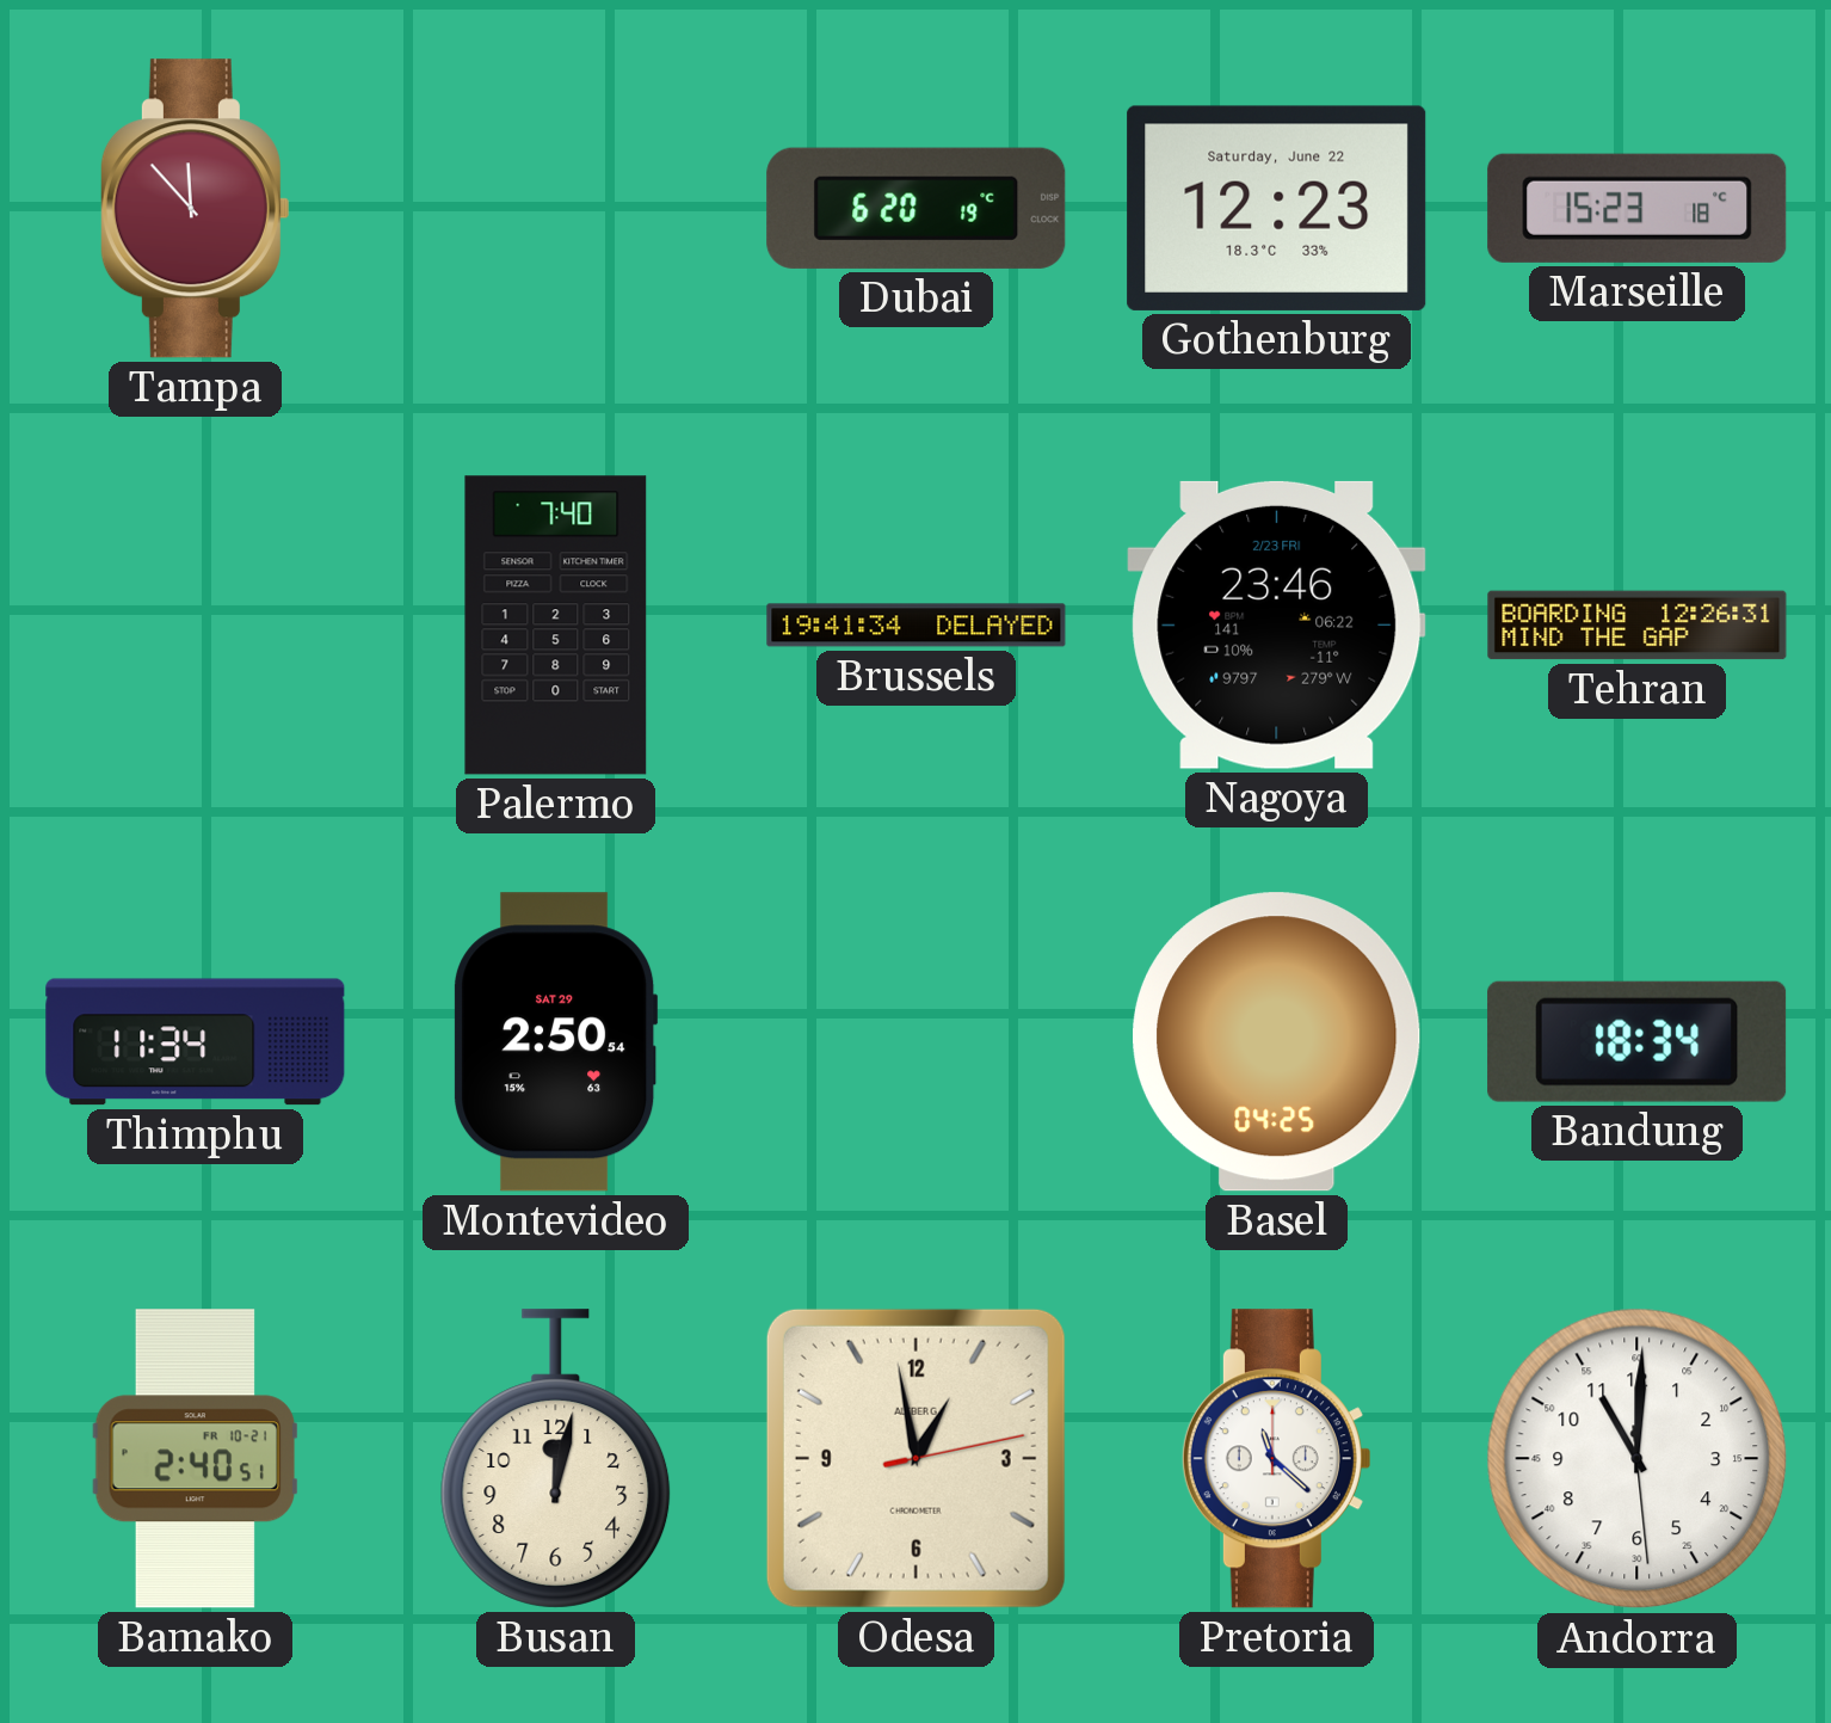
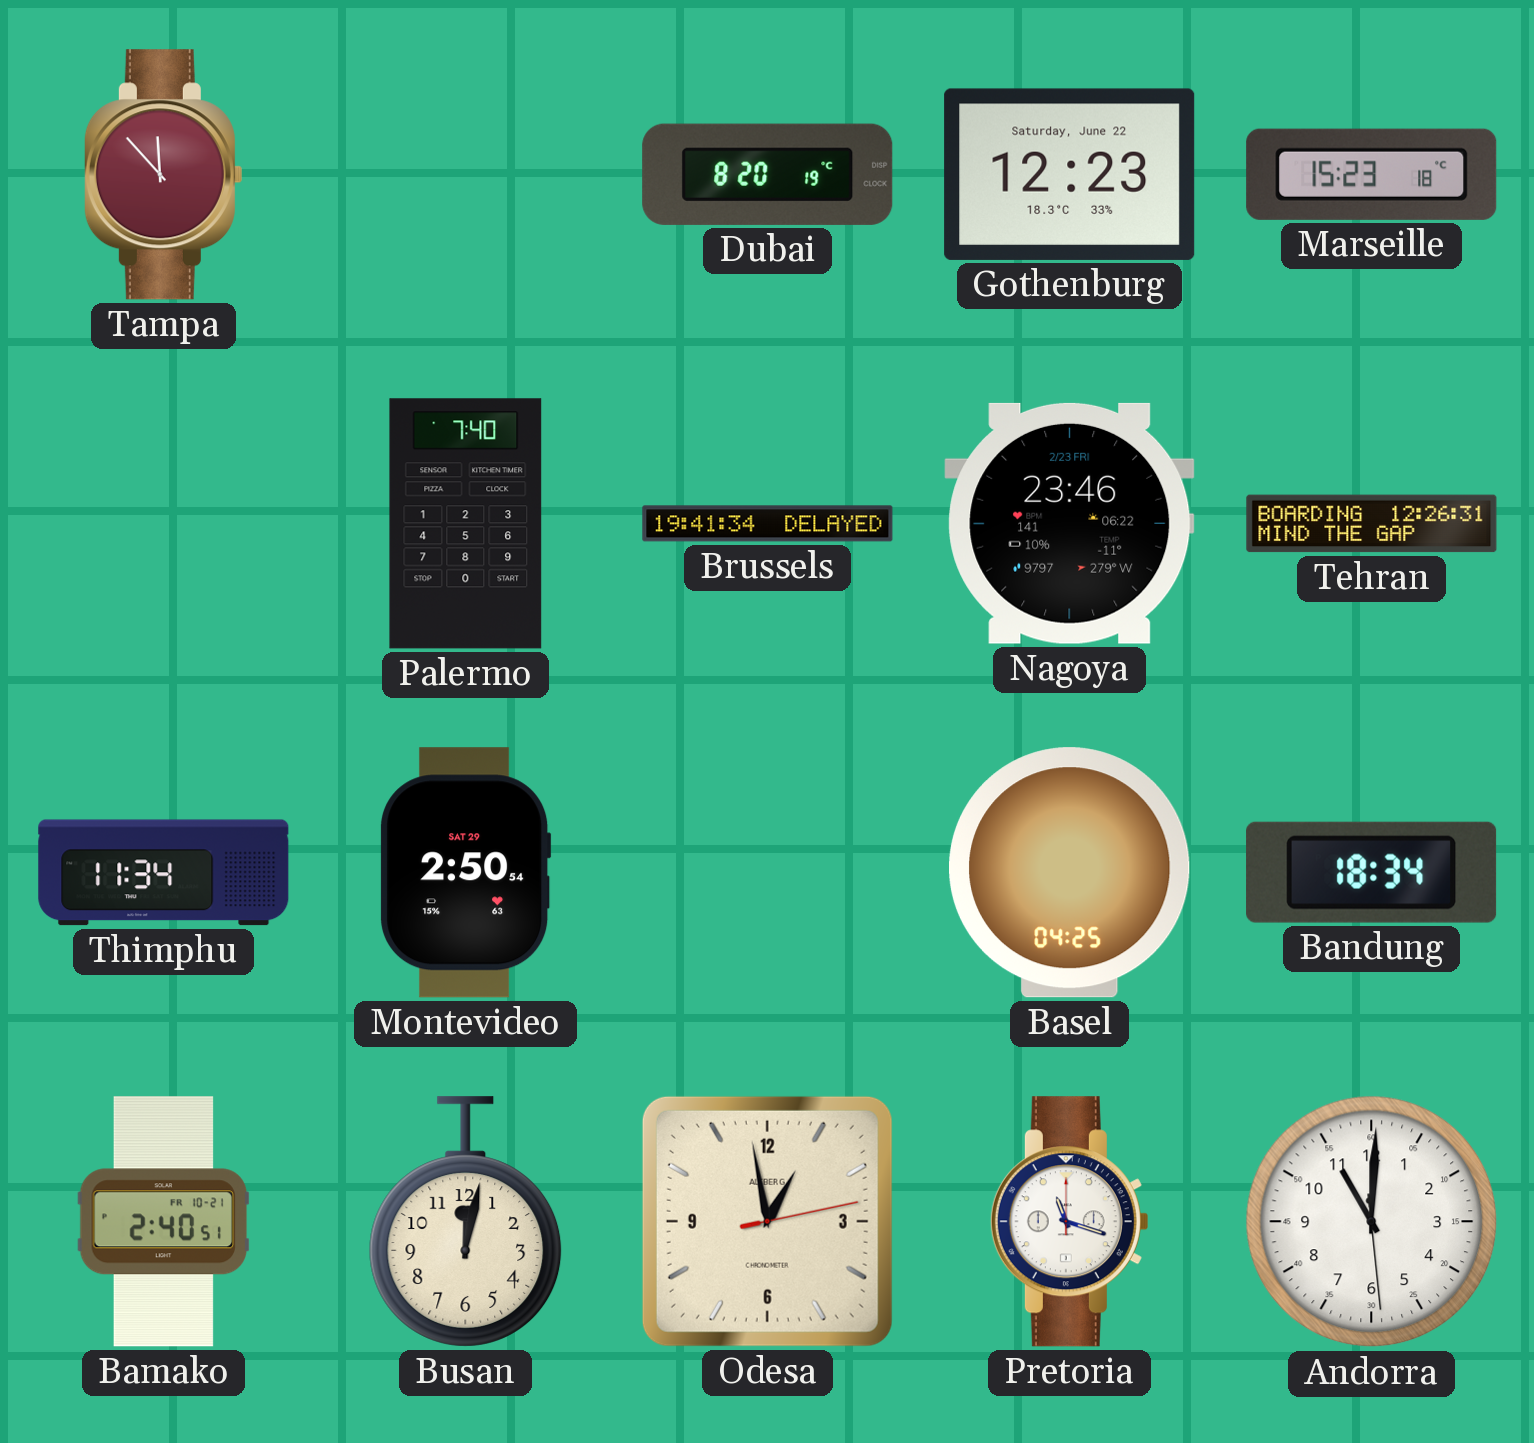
Dubai: 6:20 -> 8:20 (768, 174)
Pretoria: 11:22 -> 11:18 (1069, 1222)
